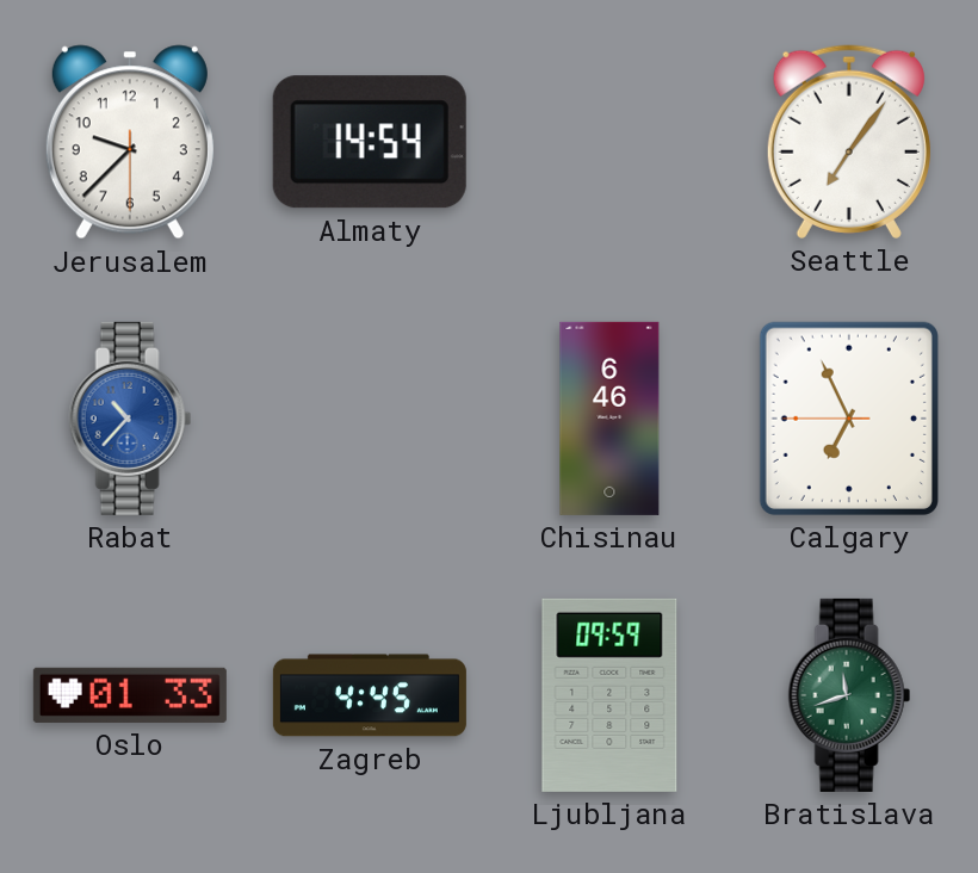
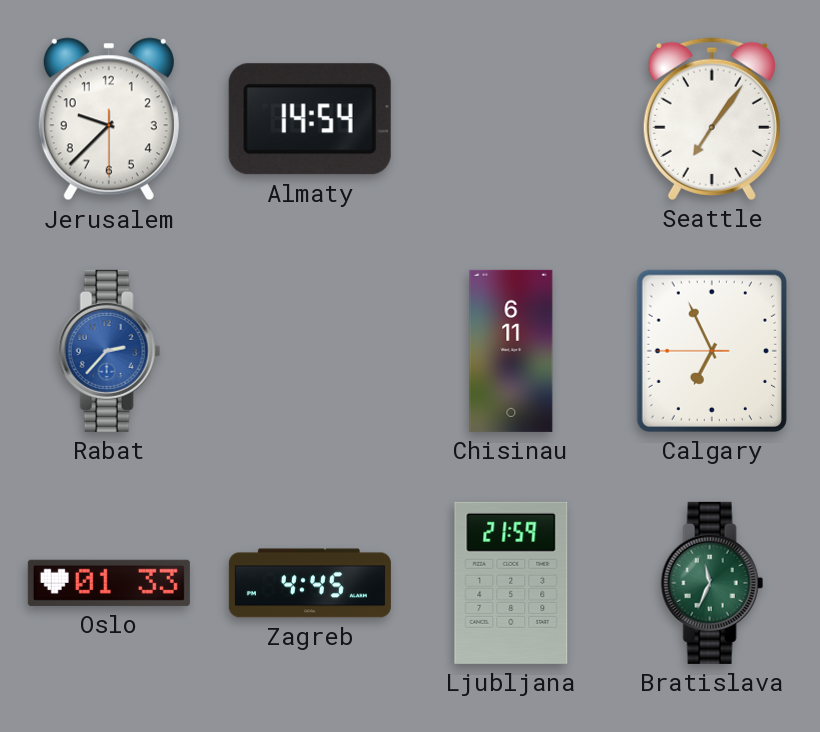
Rabat: 10:37 -> 2:37 (109, 351)
Chisinau: 6:46 -> 6:11 (511, 351)
Ljubljana: 09:59 -> 21:59 (511, 583)
Bratislava: 11:42 -> 11:34 (712, 583)
